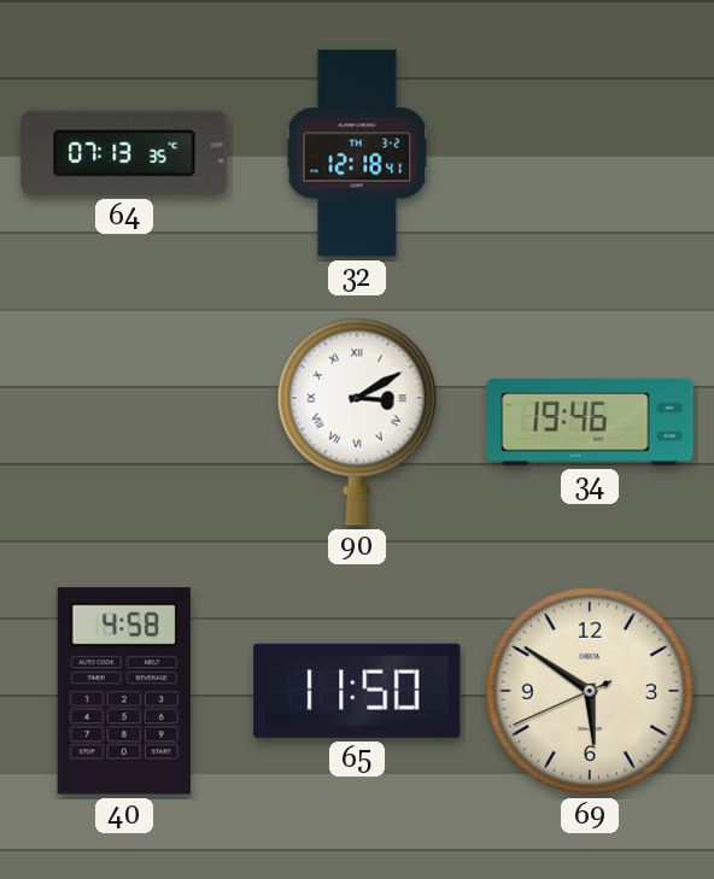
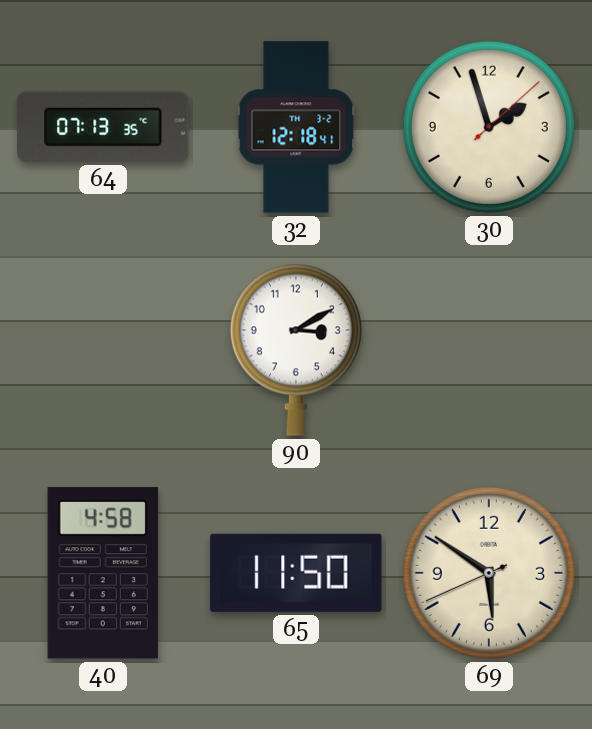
30: none -> 1:57 (489, 127)
90 numerals: Roman -> Arabic (296, 350)
34: 19:46 -> none (590, 422)
